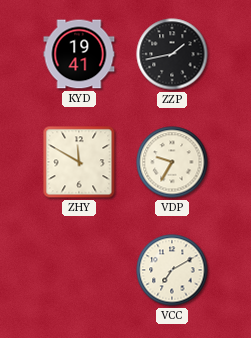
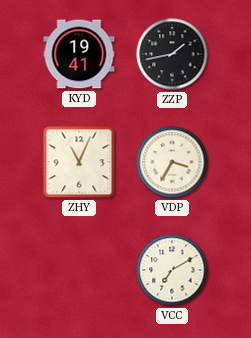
ZHY: 11:50 -> 11:04 (79, 162)
VDP: 9:35 -> 3:35 (172, 162)
